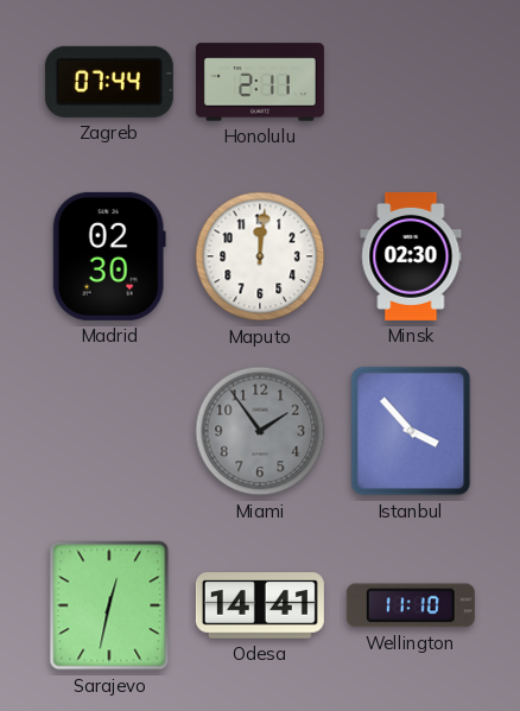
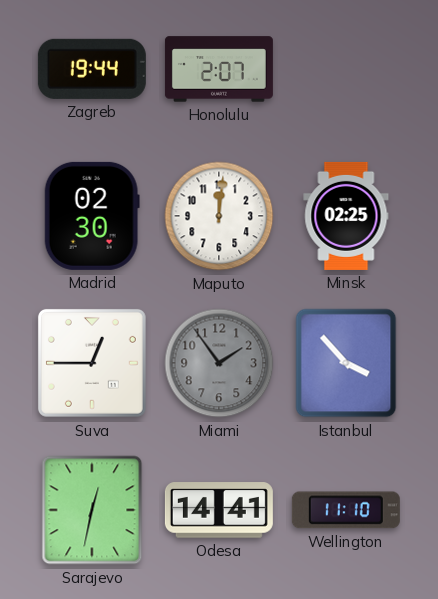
Zagreb: 07:44 -> 19:44 (92, 69)
Honolulu: 2:11 -> 2:07 (219, 69)
Minsk: 02:30 -> 02:25 (346, 216)
Suva: none -> 12:45 (92, 363)
